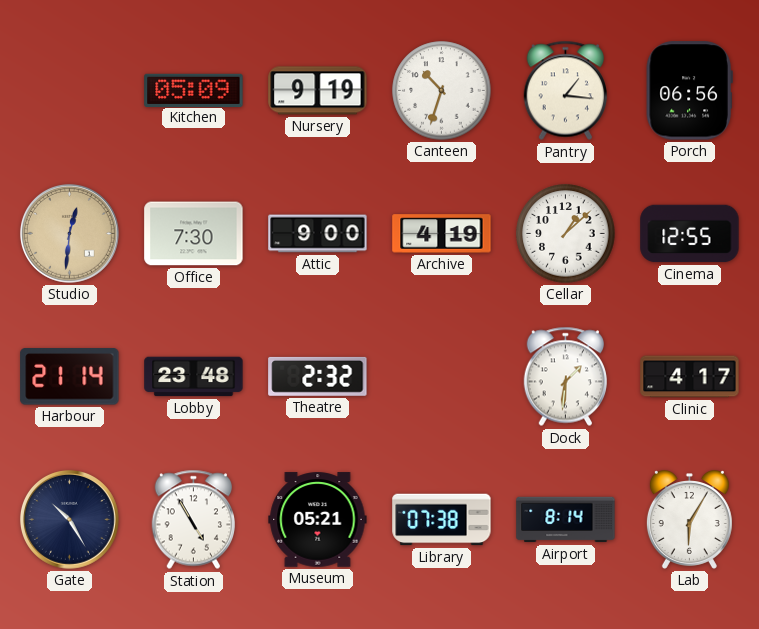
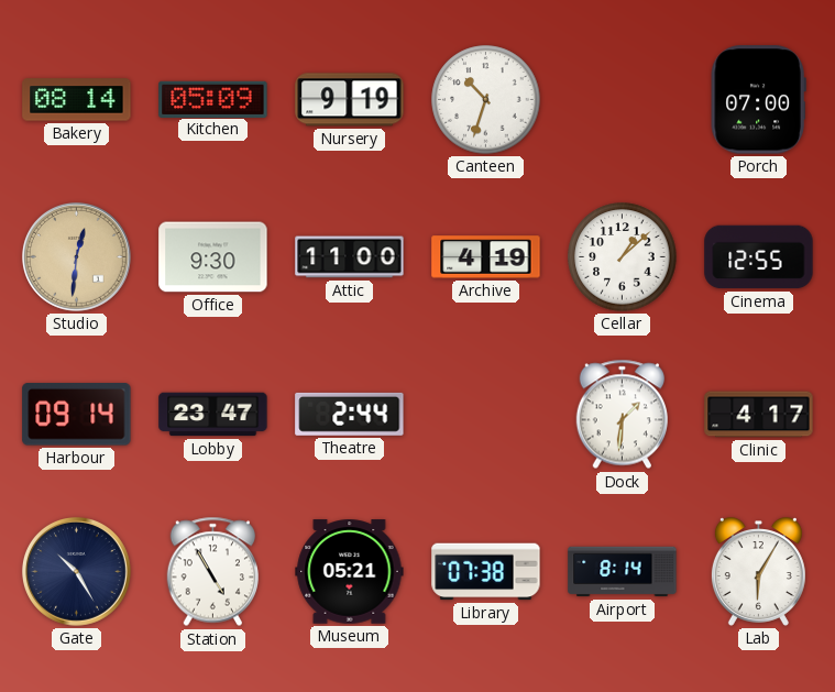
Bakery: none -> 08:14 (77, 100)
Pantry: 1:16 -> none (566, 91)
Porch: 06:56 -> 07:00 (758, 100)
Office: 7:30 -> 9:30 (213, 257)
Attic: 9:00 -> 11:00 (350, 257)
Harbour: 21:14 -> 09:14 (77, 415)
Lobby: 23:48 -> 23:47 (213, 415)
Theatre: 2:32 -> 2:44 (350, 414)
